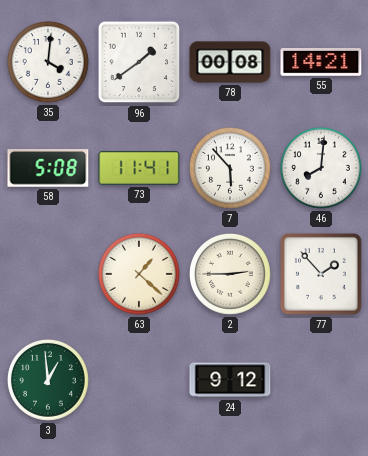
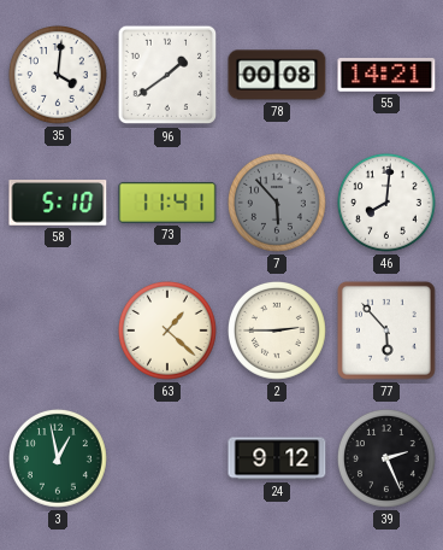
58: 5:08 -> 5:10 (58, 204)
7 dial: white -> grey (277, 203)
77: 1:53 -> 5:53 (386, 330)
3: 12:59 -> 12:58 (58, 458)
39: none -> 2:26 (386, 458)
